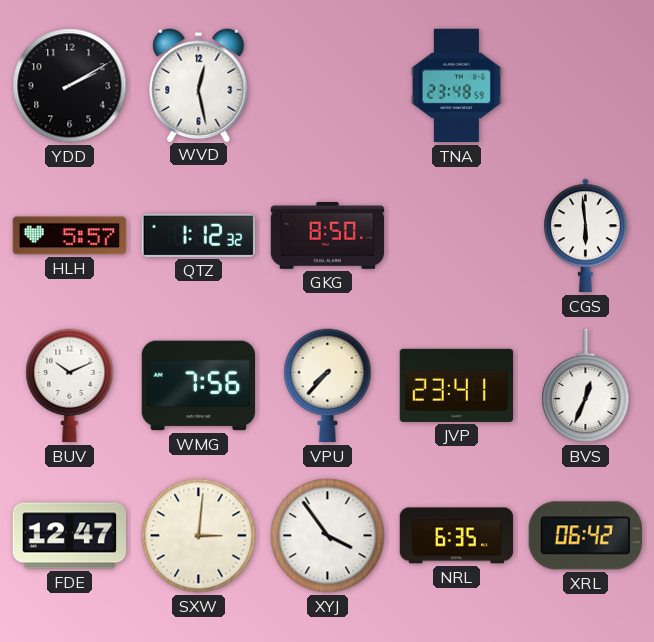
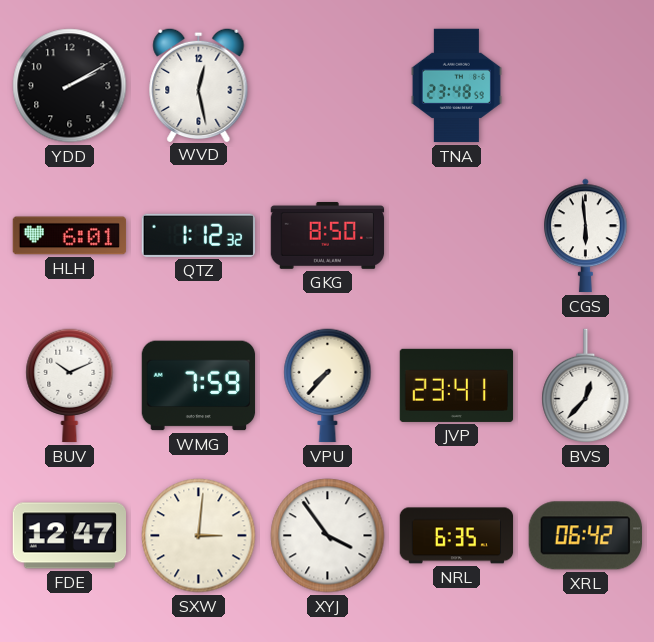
HLH: 5:57 -> 6:01 (70, 236)
WMG: 7:56 -> 7:59 (199, 386)
BVS: 12:34 -> 12:37 (586, 386)
